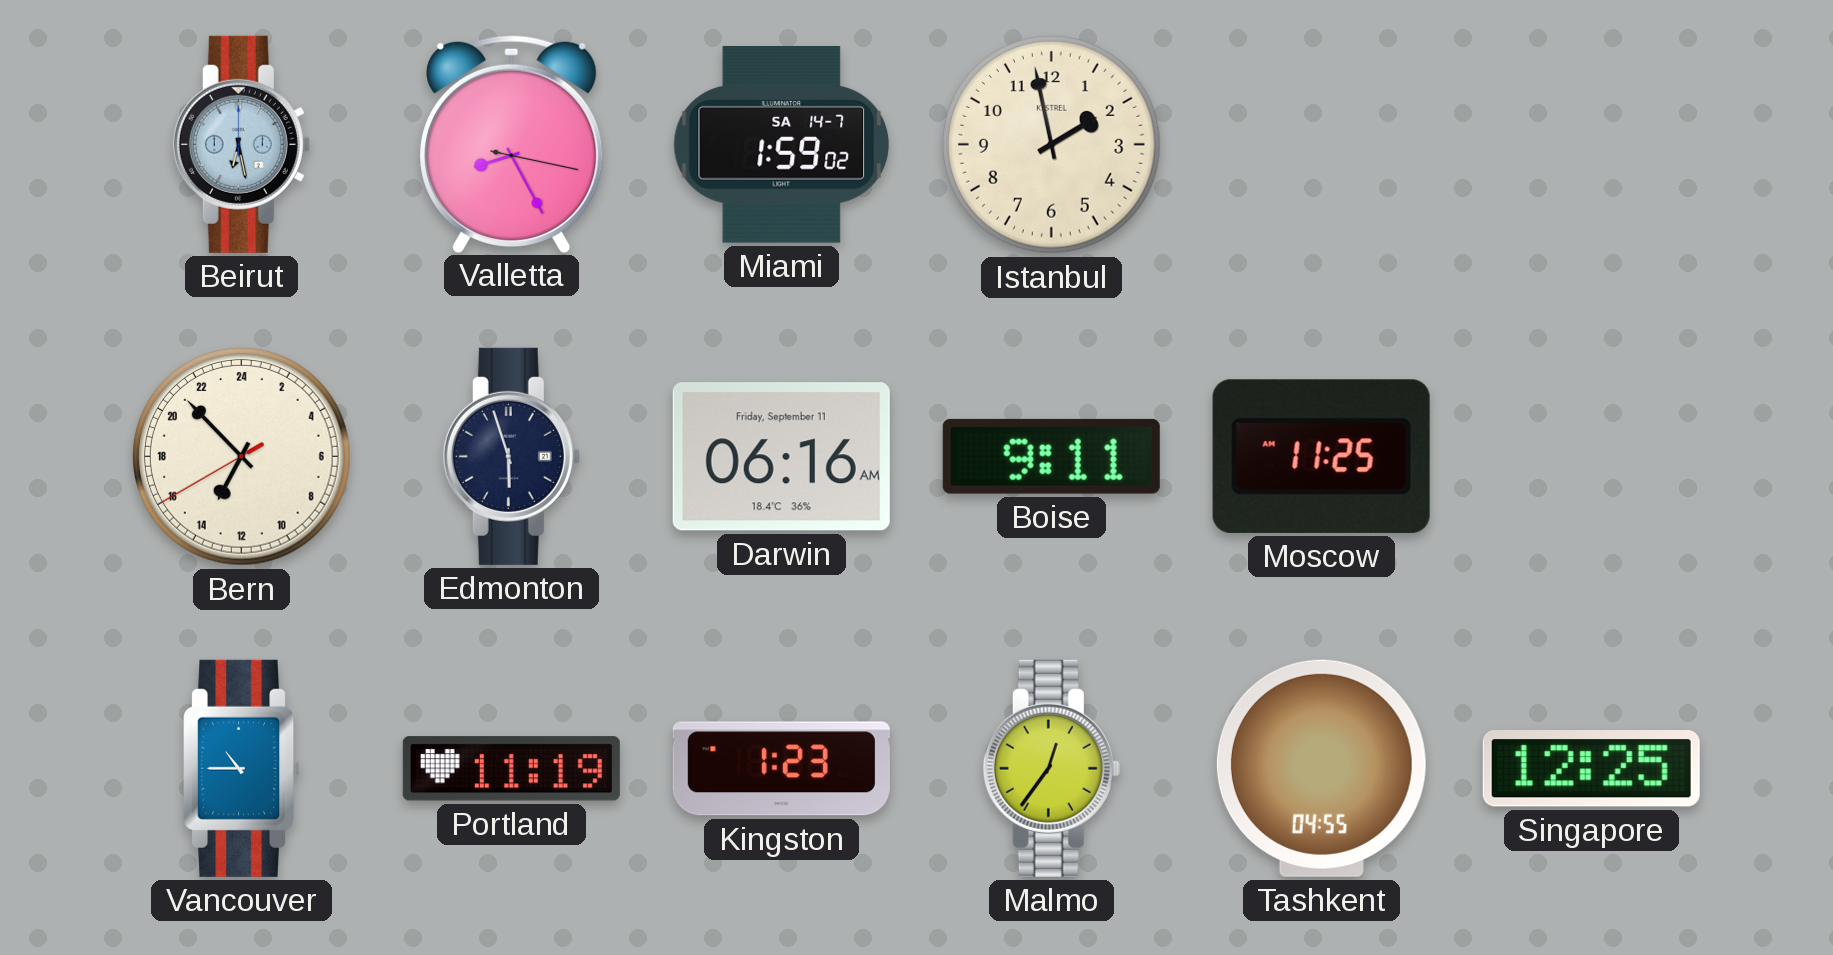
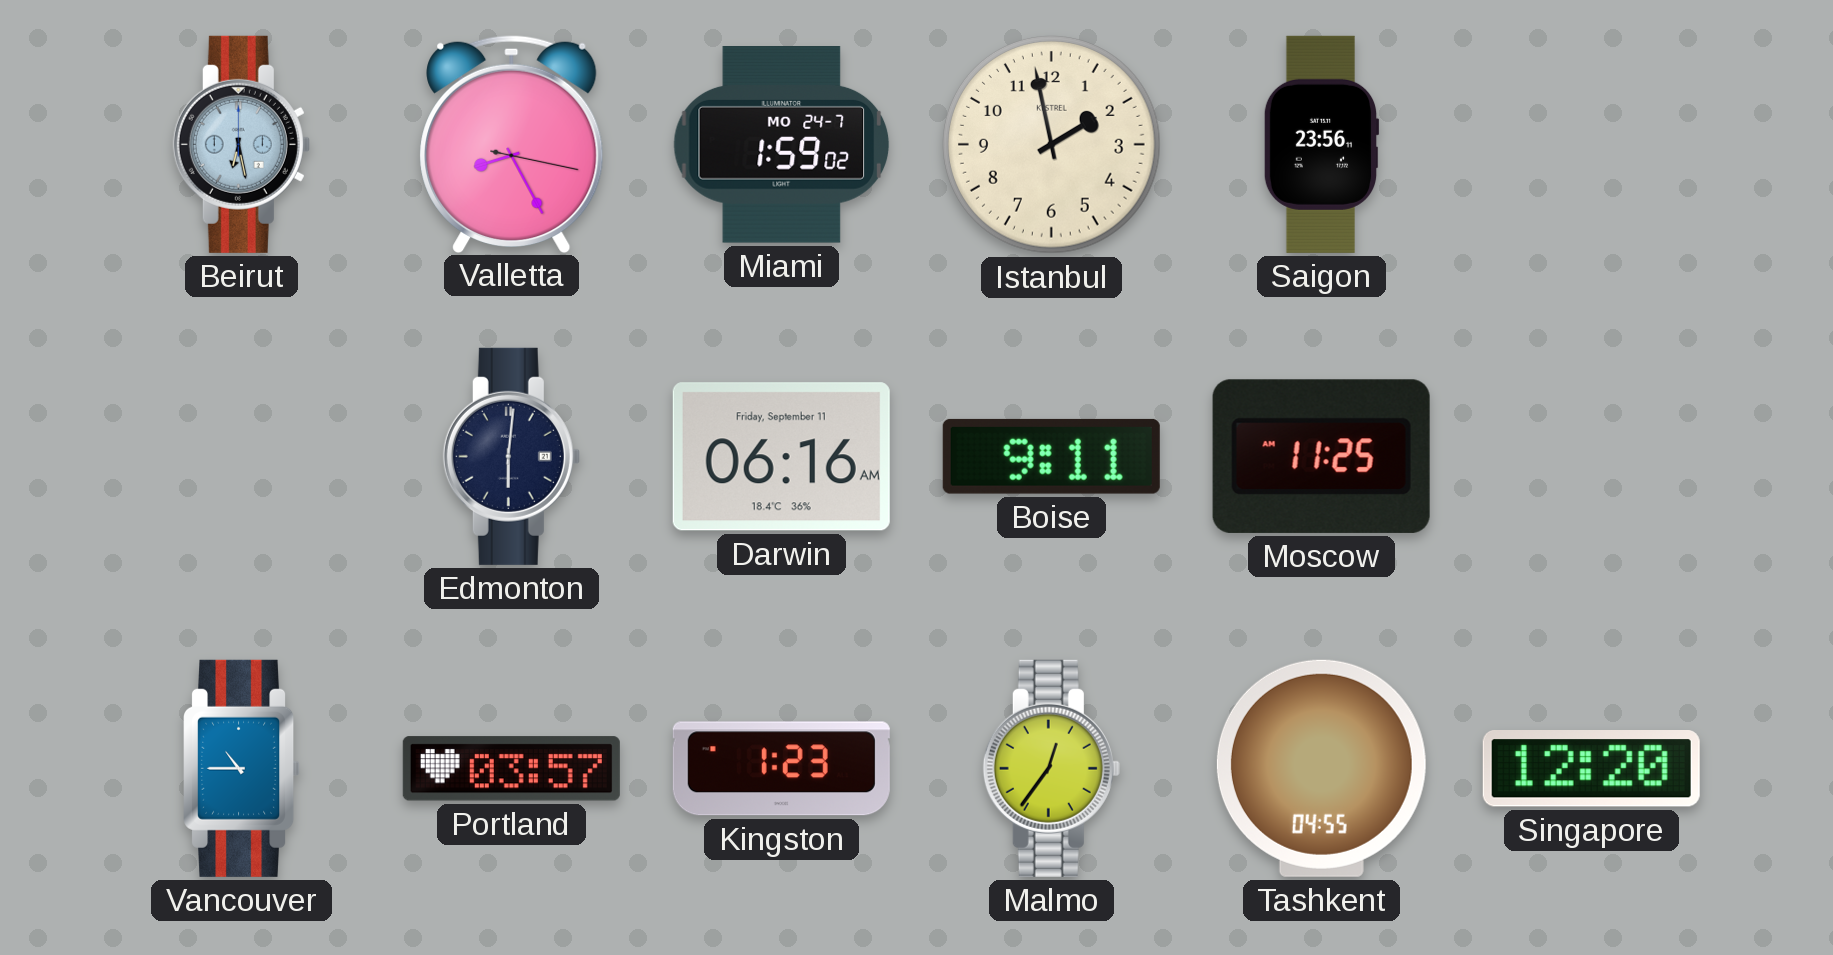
Miami date: SA 14-7 -> MO 24-7 (782, 145)
Saigon: none -> 23:56 (1321, 144)
Bern: 13:52 -> none (242, 457)
Edmonton: 5:57 -> 6:01 (511, 456)
Portland: 11:19 -> 03:57 (511, 769)
Singapore: 12:25 -> 12:20 (1591, 769)
